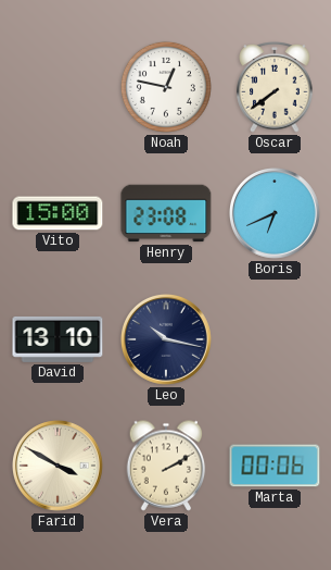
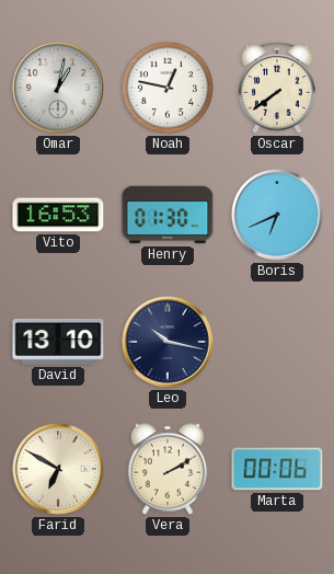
Omar: none -> 1:02 (58, 88)
Vito: 15:00 -> 16:53 (58, 215)
Henry: 23:08 -> 01:30 (168, 215)
Farid: 3:50 -> 6:50 (58, 469)
